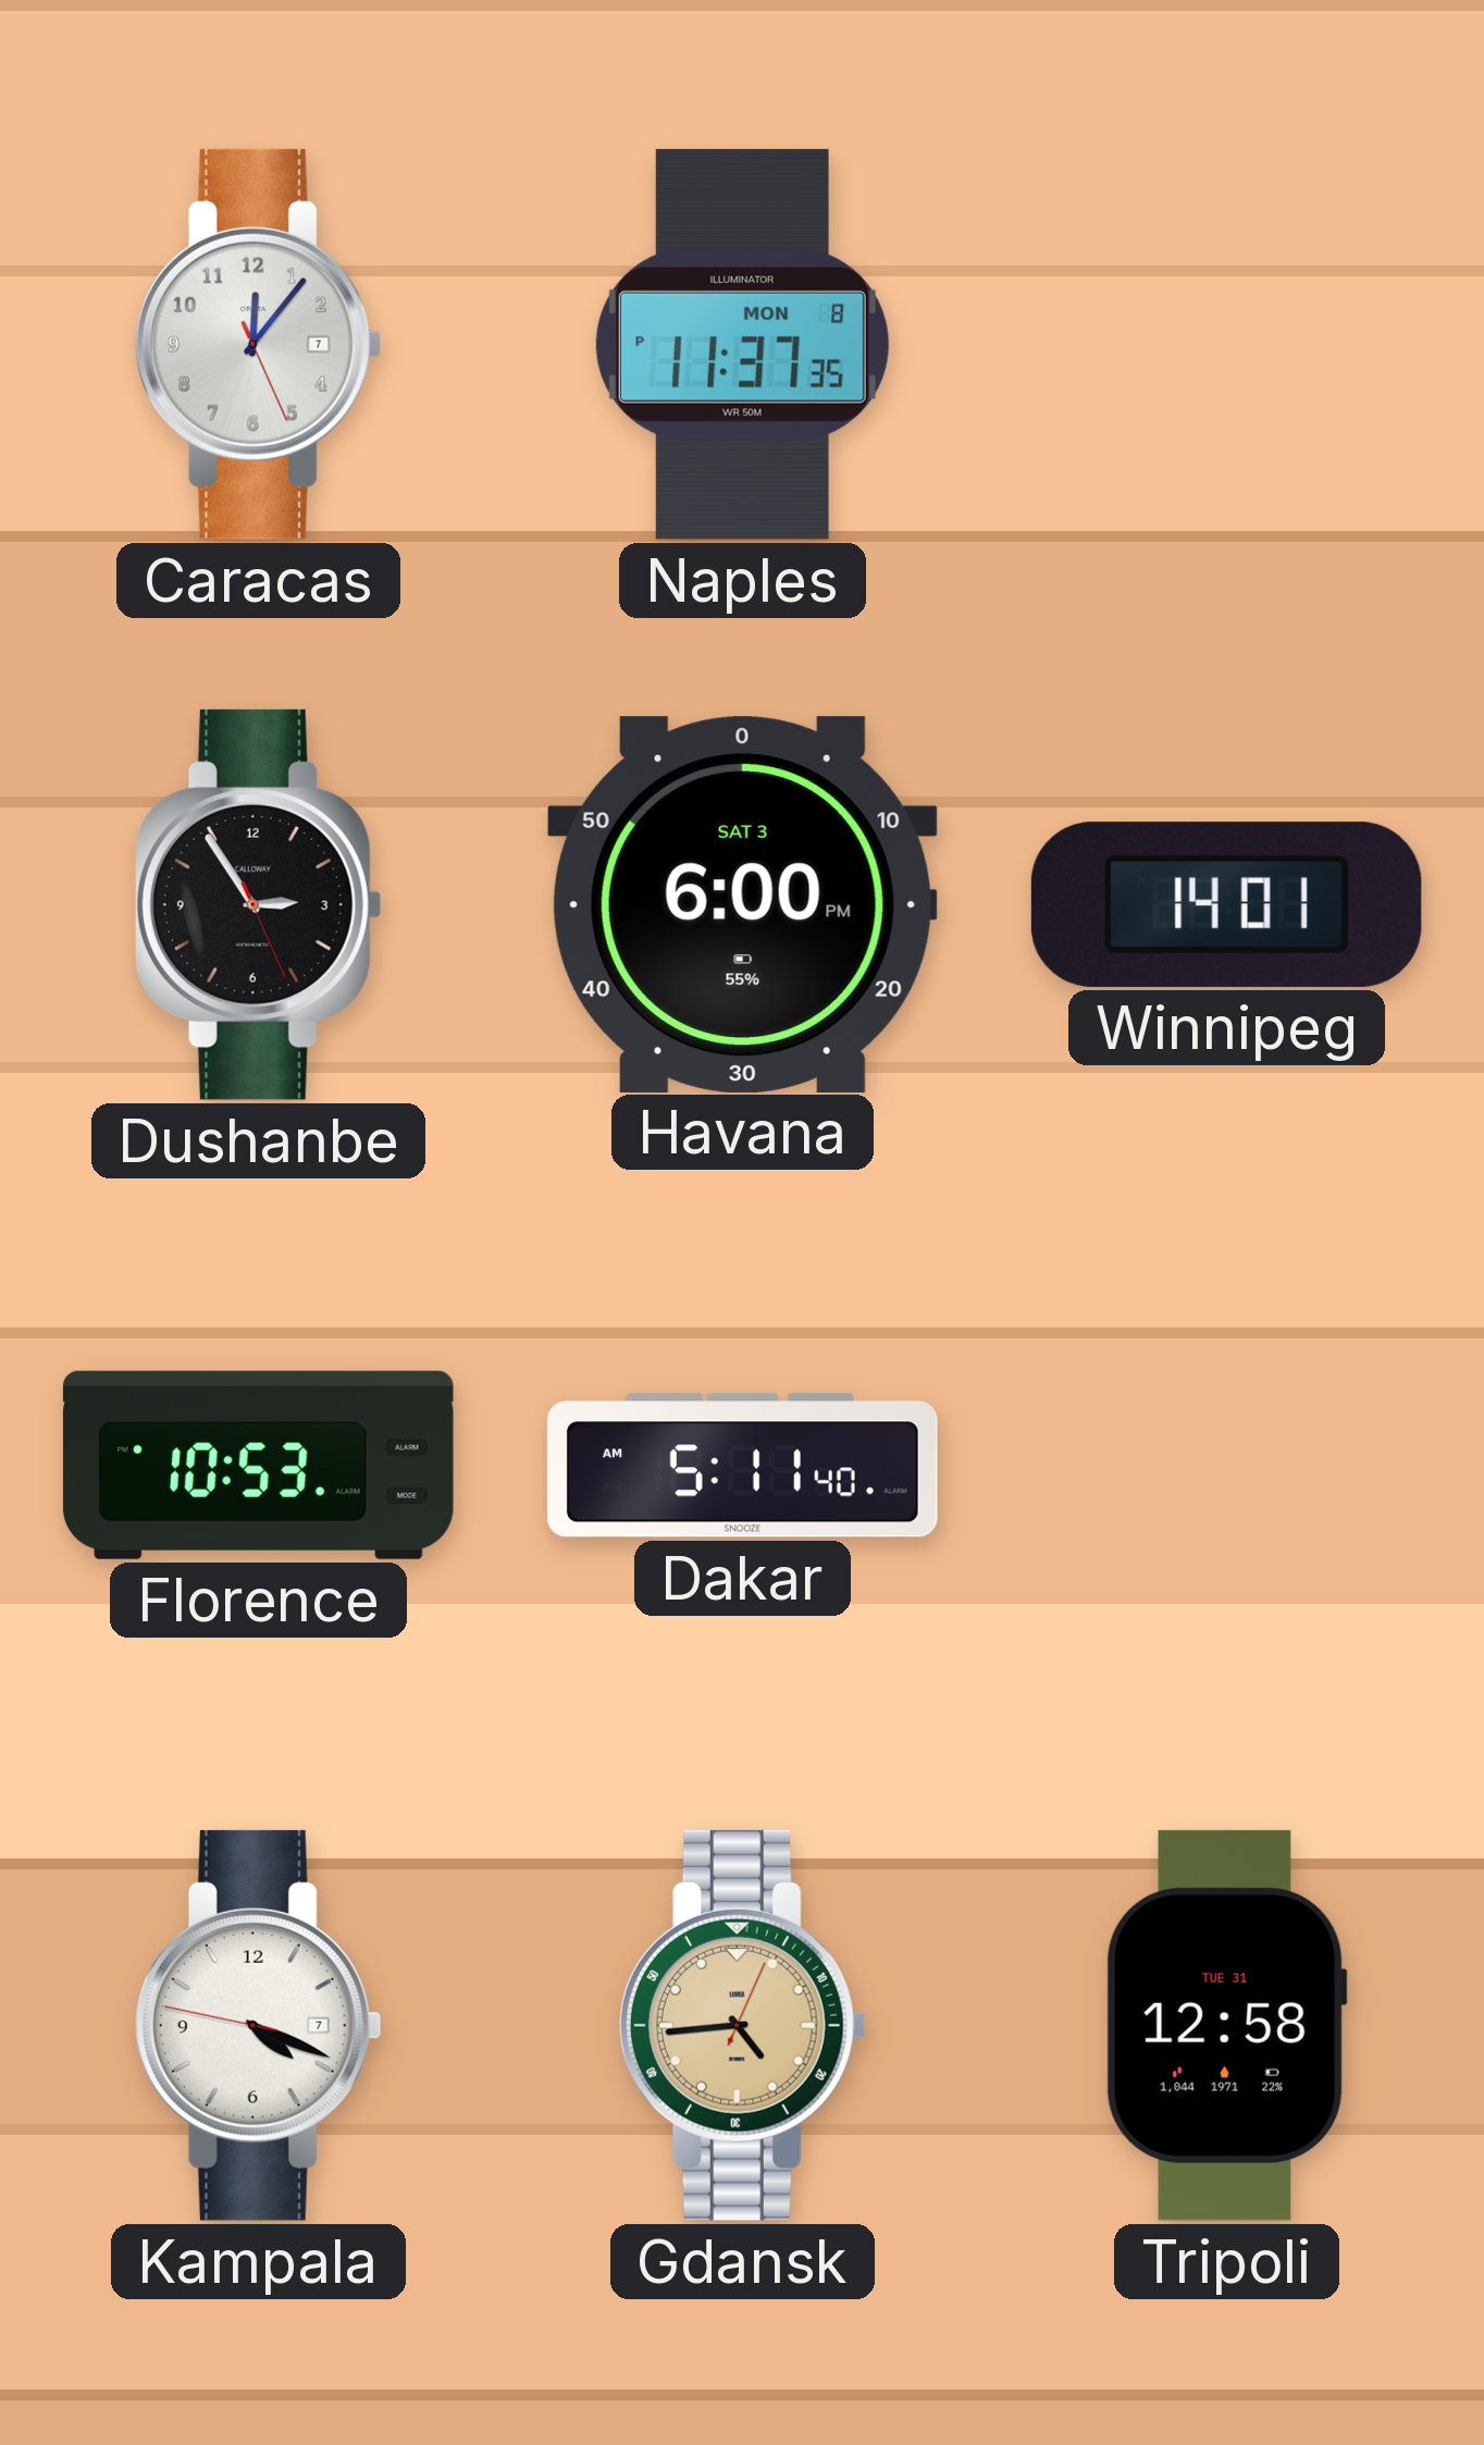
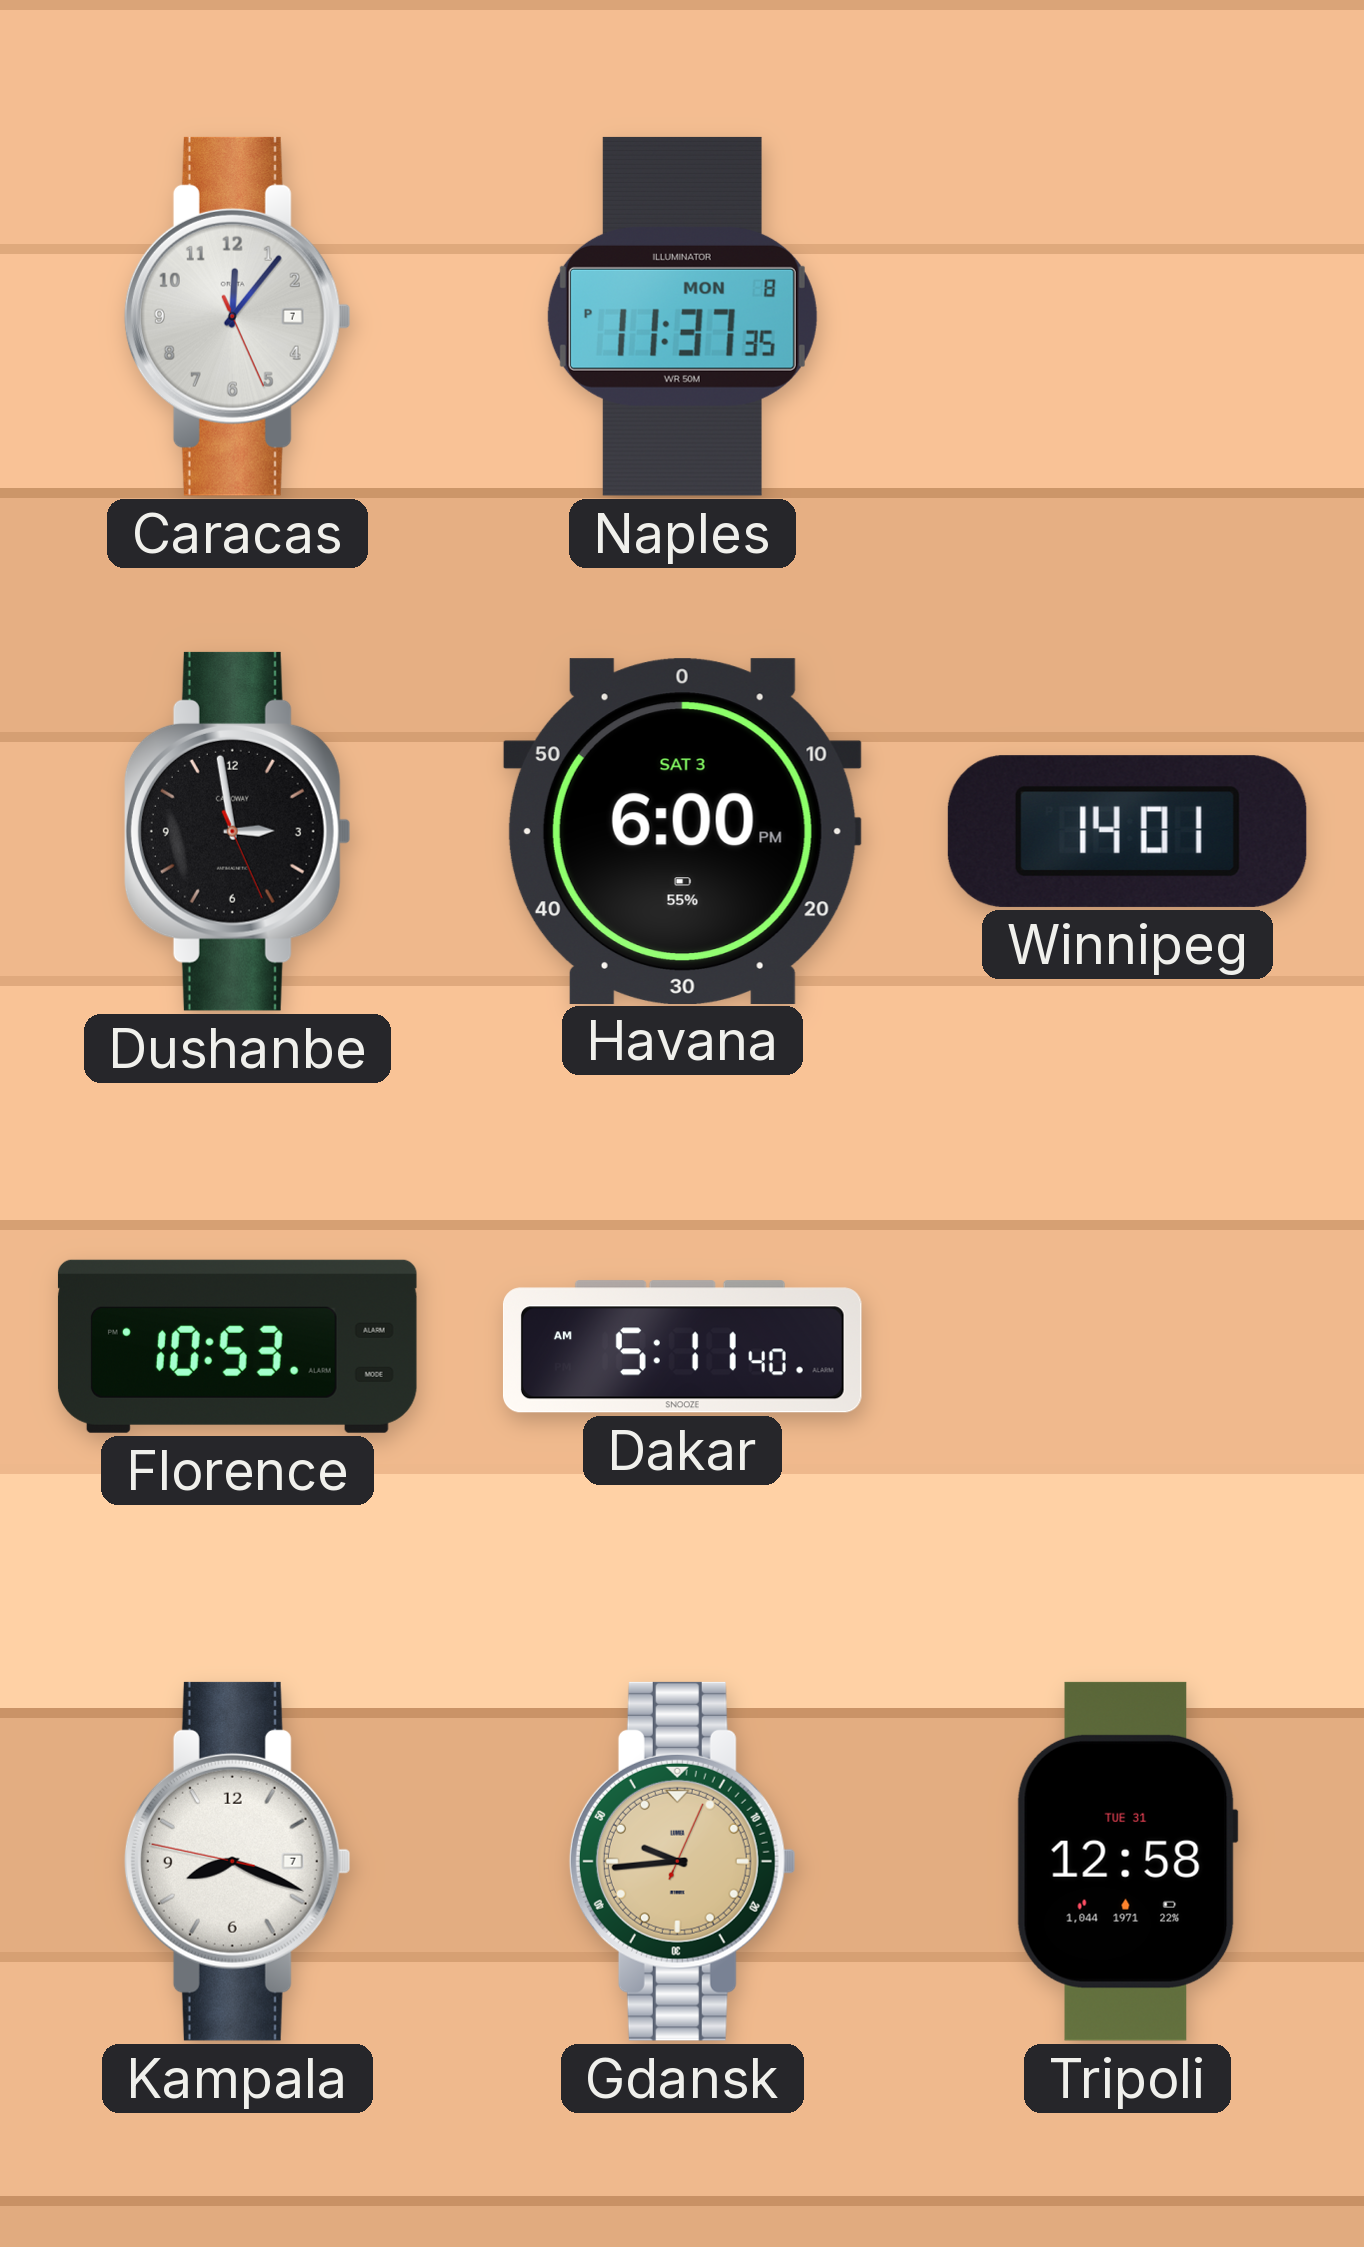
Dushanbe: 2:54 -> 2:58 (237, 831)
Kampala: 4:18 -> 8:18 (237, 1861)
Gdansk: 4:44 -> 9:44 (682, 1861)
